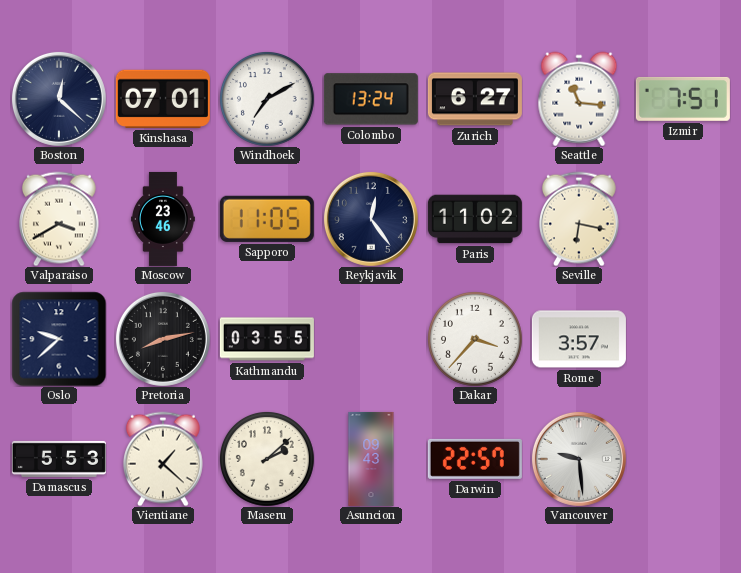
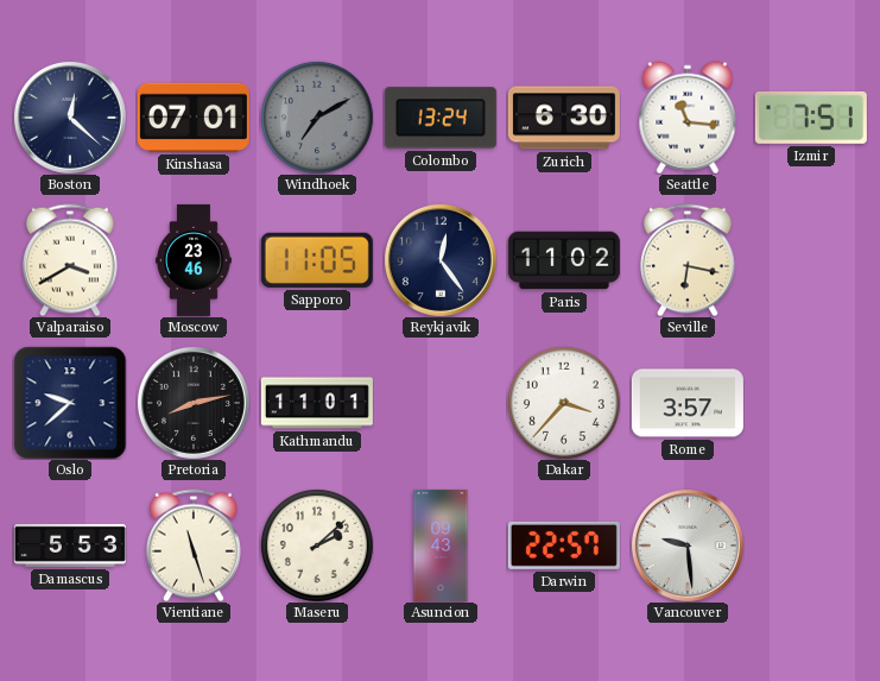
Windhoek dial: white -> grey (317, 118)
Zurich: 6:27 -> 6:30 (564, 118)
Kathmandu: 03:55 -> 11:01 (317, 403)
Vientiane: 1:22 -> 11:27 (194, 546)
